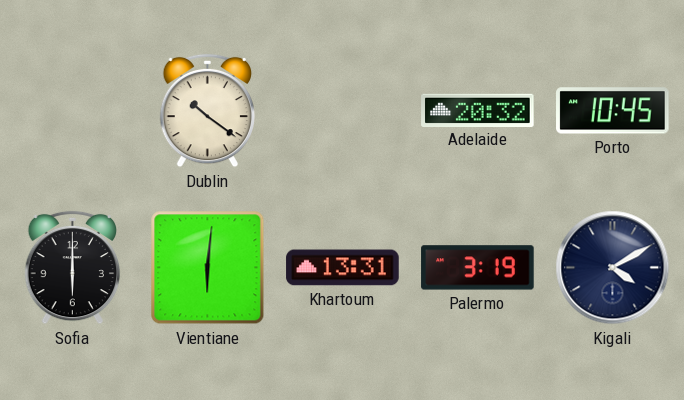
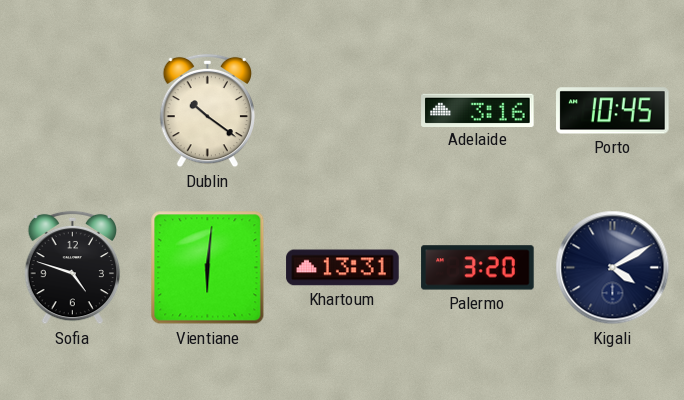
Adelaide: 20:32 -> 3:16 (478, 110)
Sofia: 6:00 -> 4:48 (73, 268)
Palermo: 3:19 -> 3:20 (478, 268)
